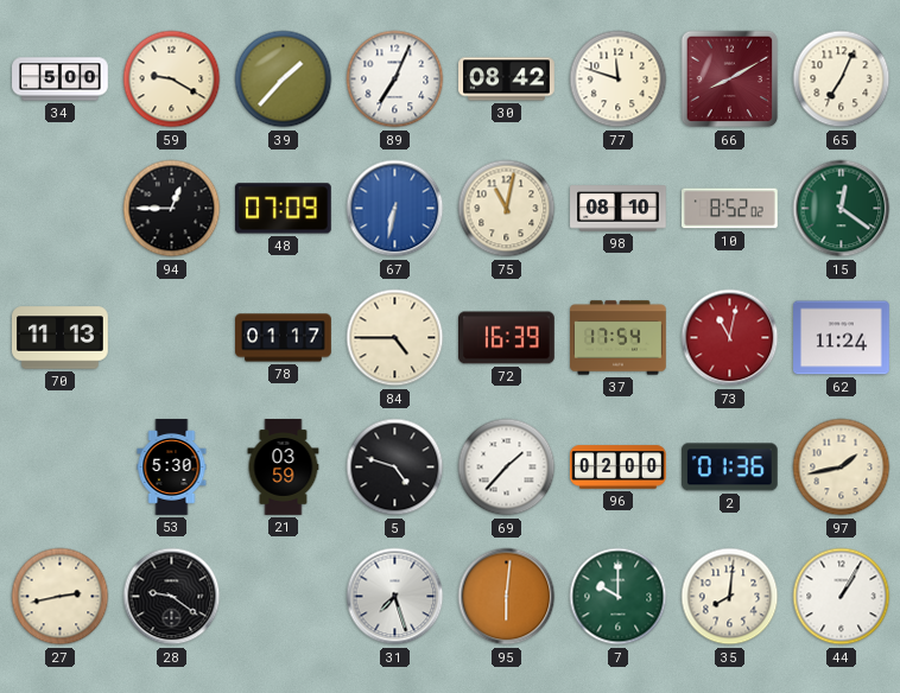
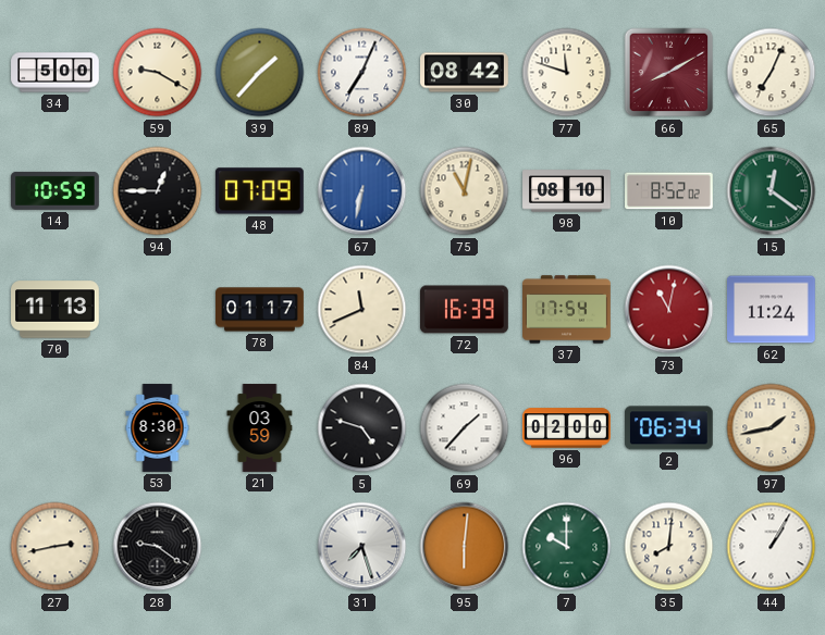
14: none -> 10:59 (56, 190)
84: 4:45 -> 11:41 (362, 310)
53: 5:30 -> 8:30 (158, 428)
2: 01:36 -> 06:34 (668, 428)
